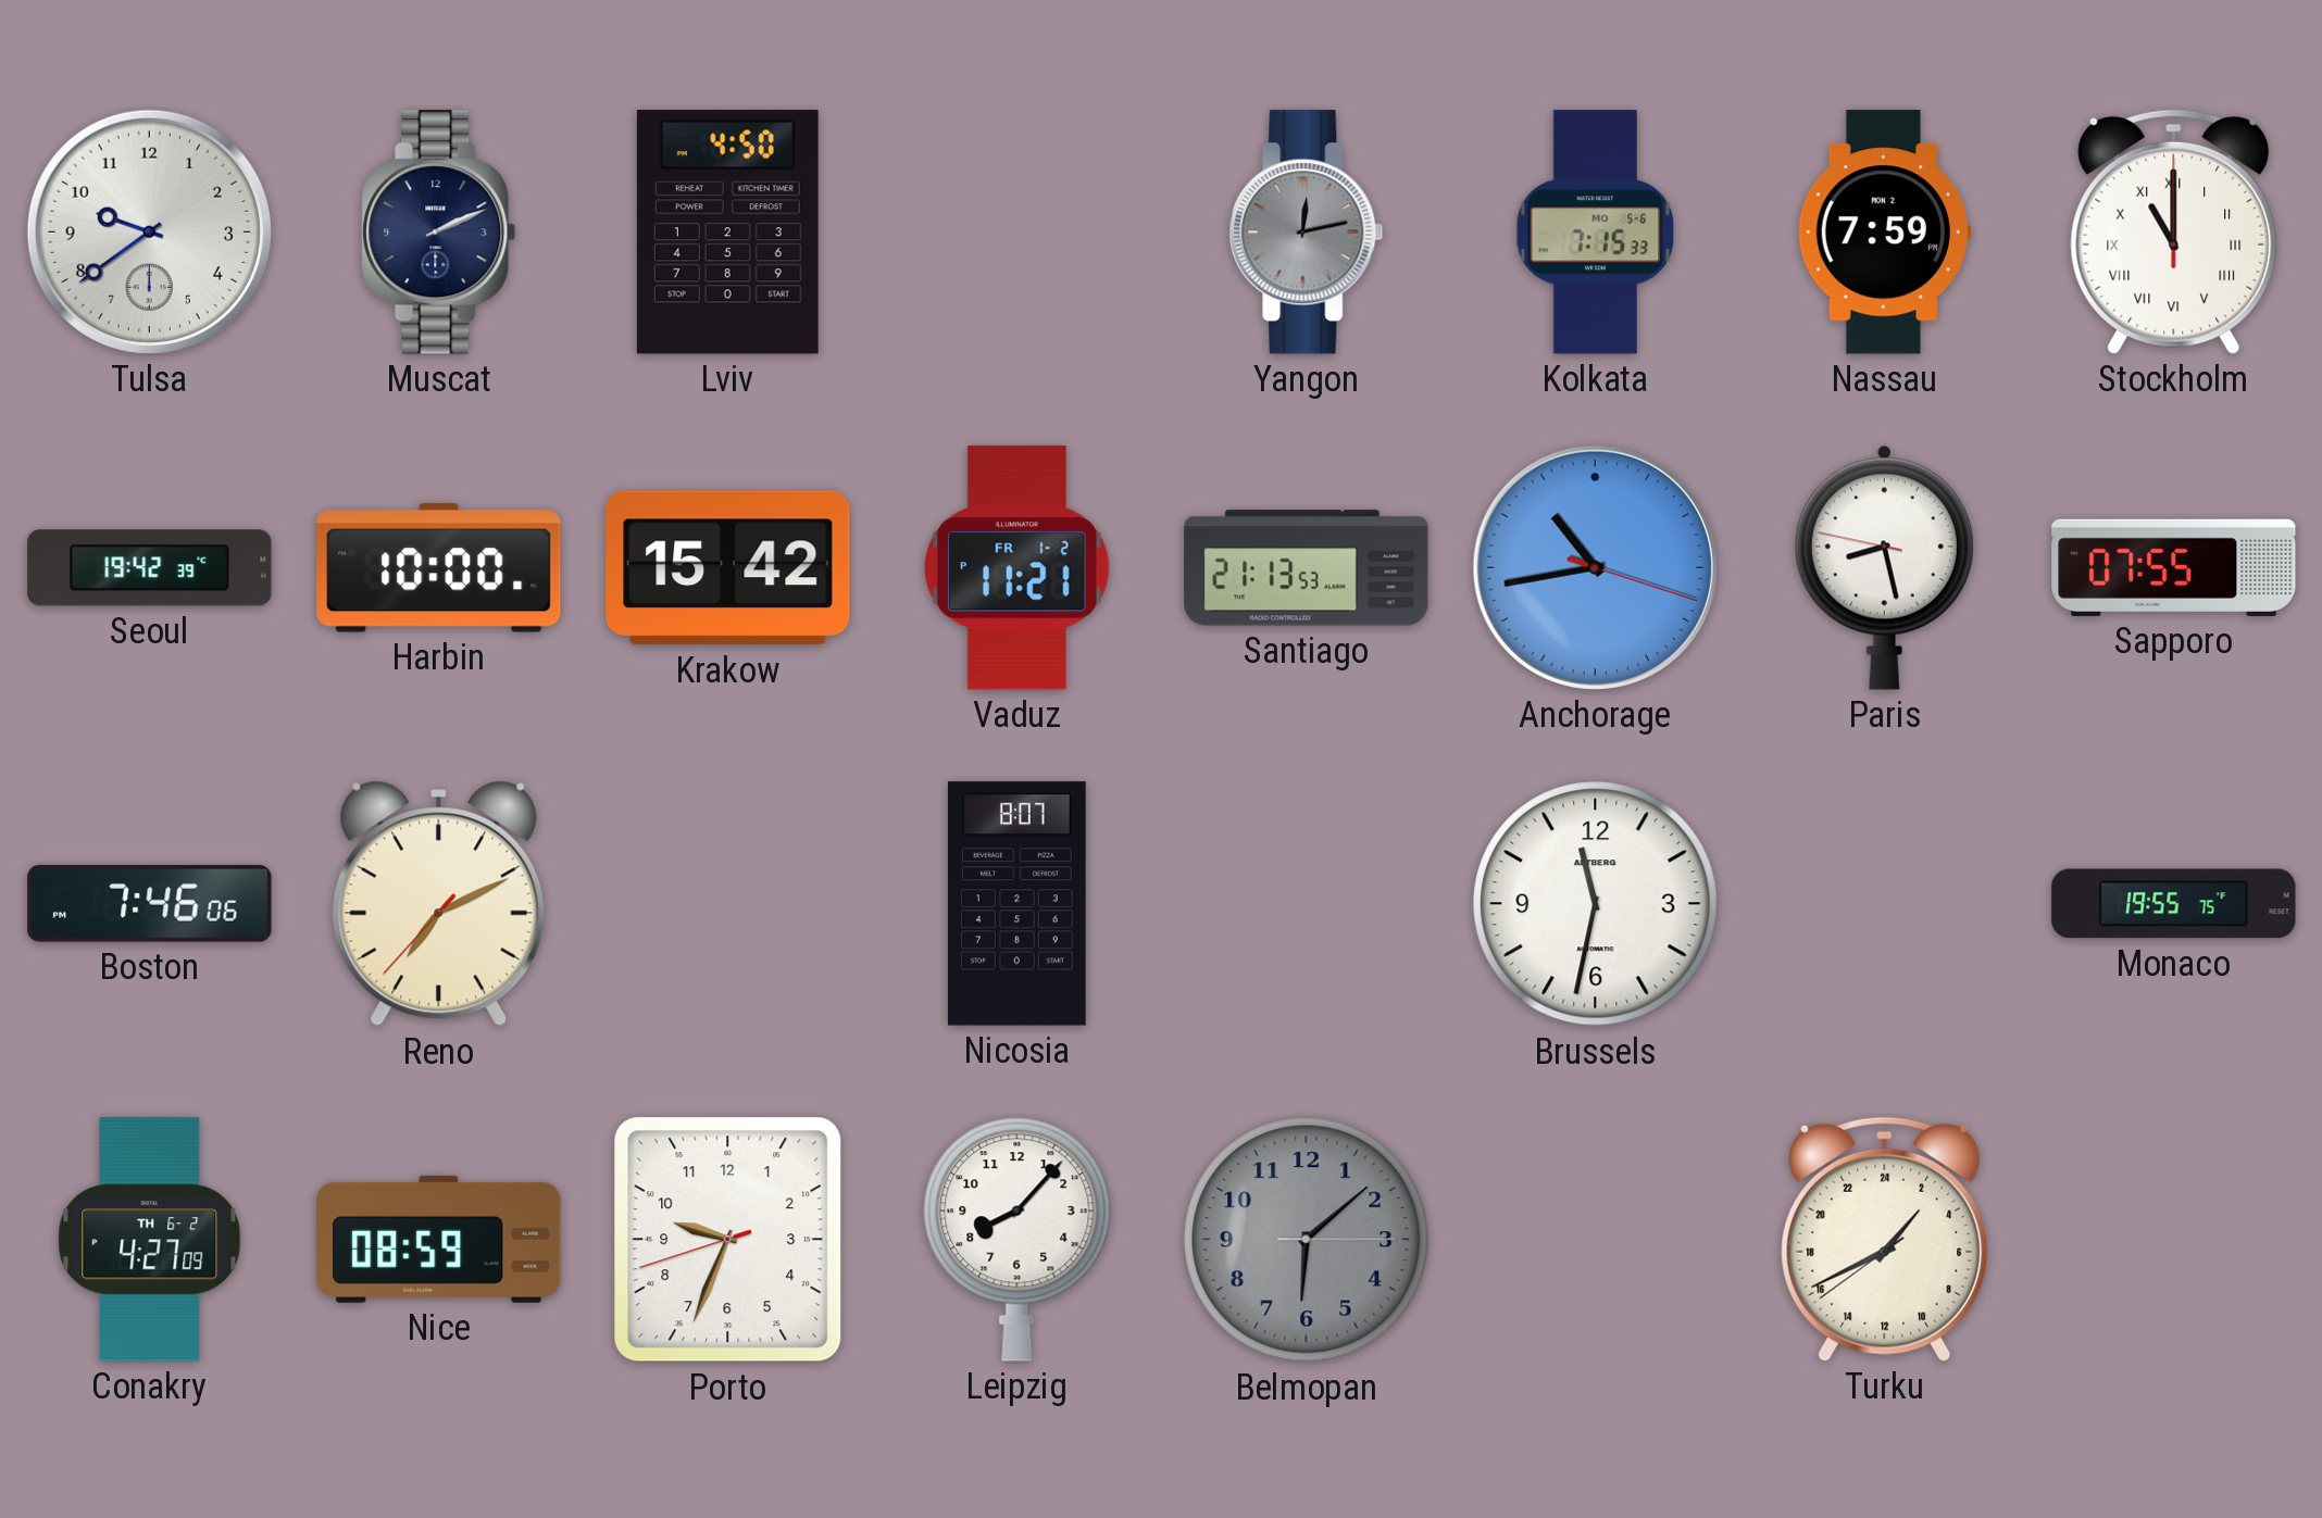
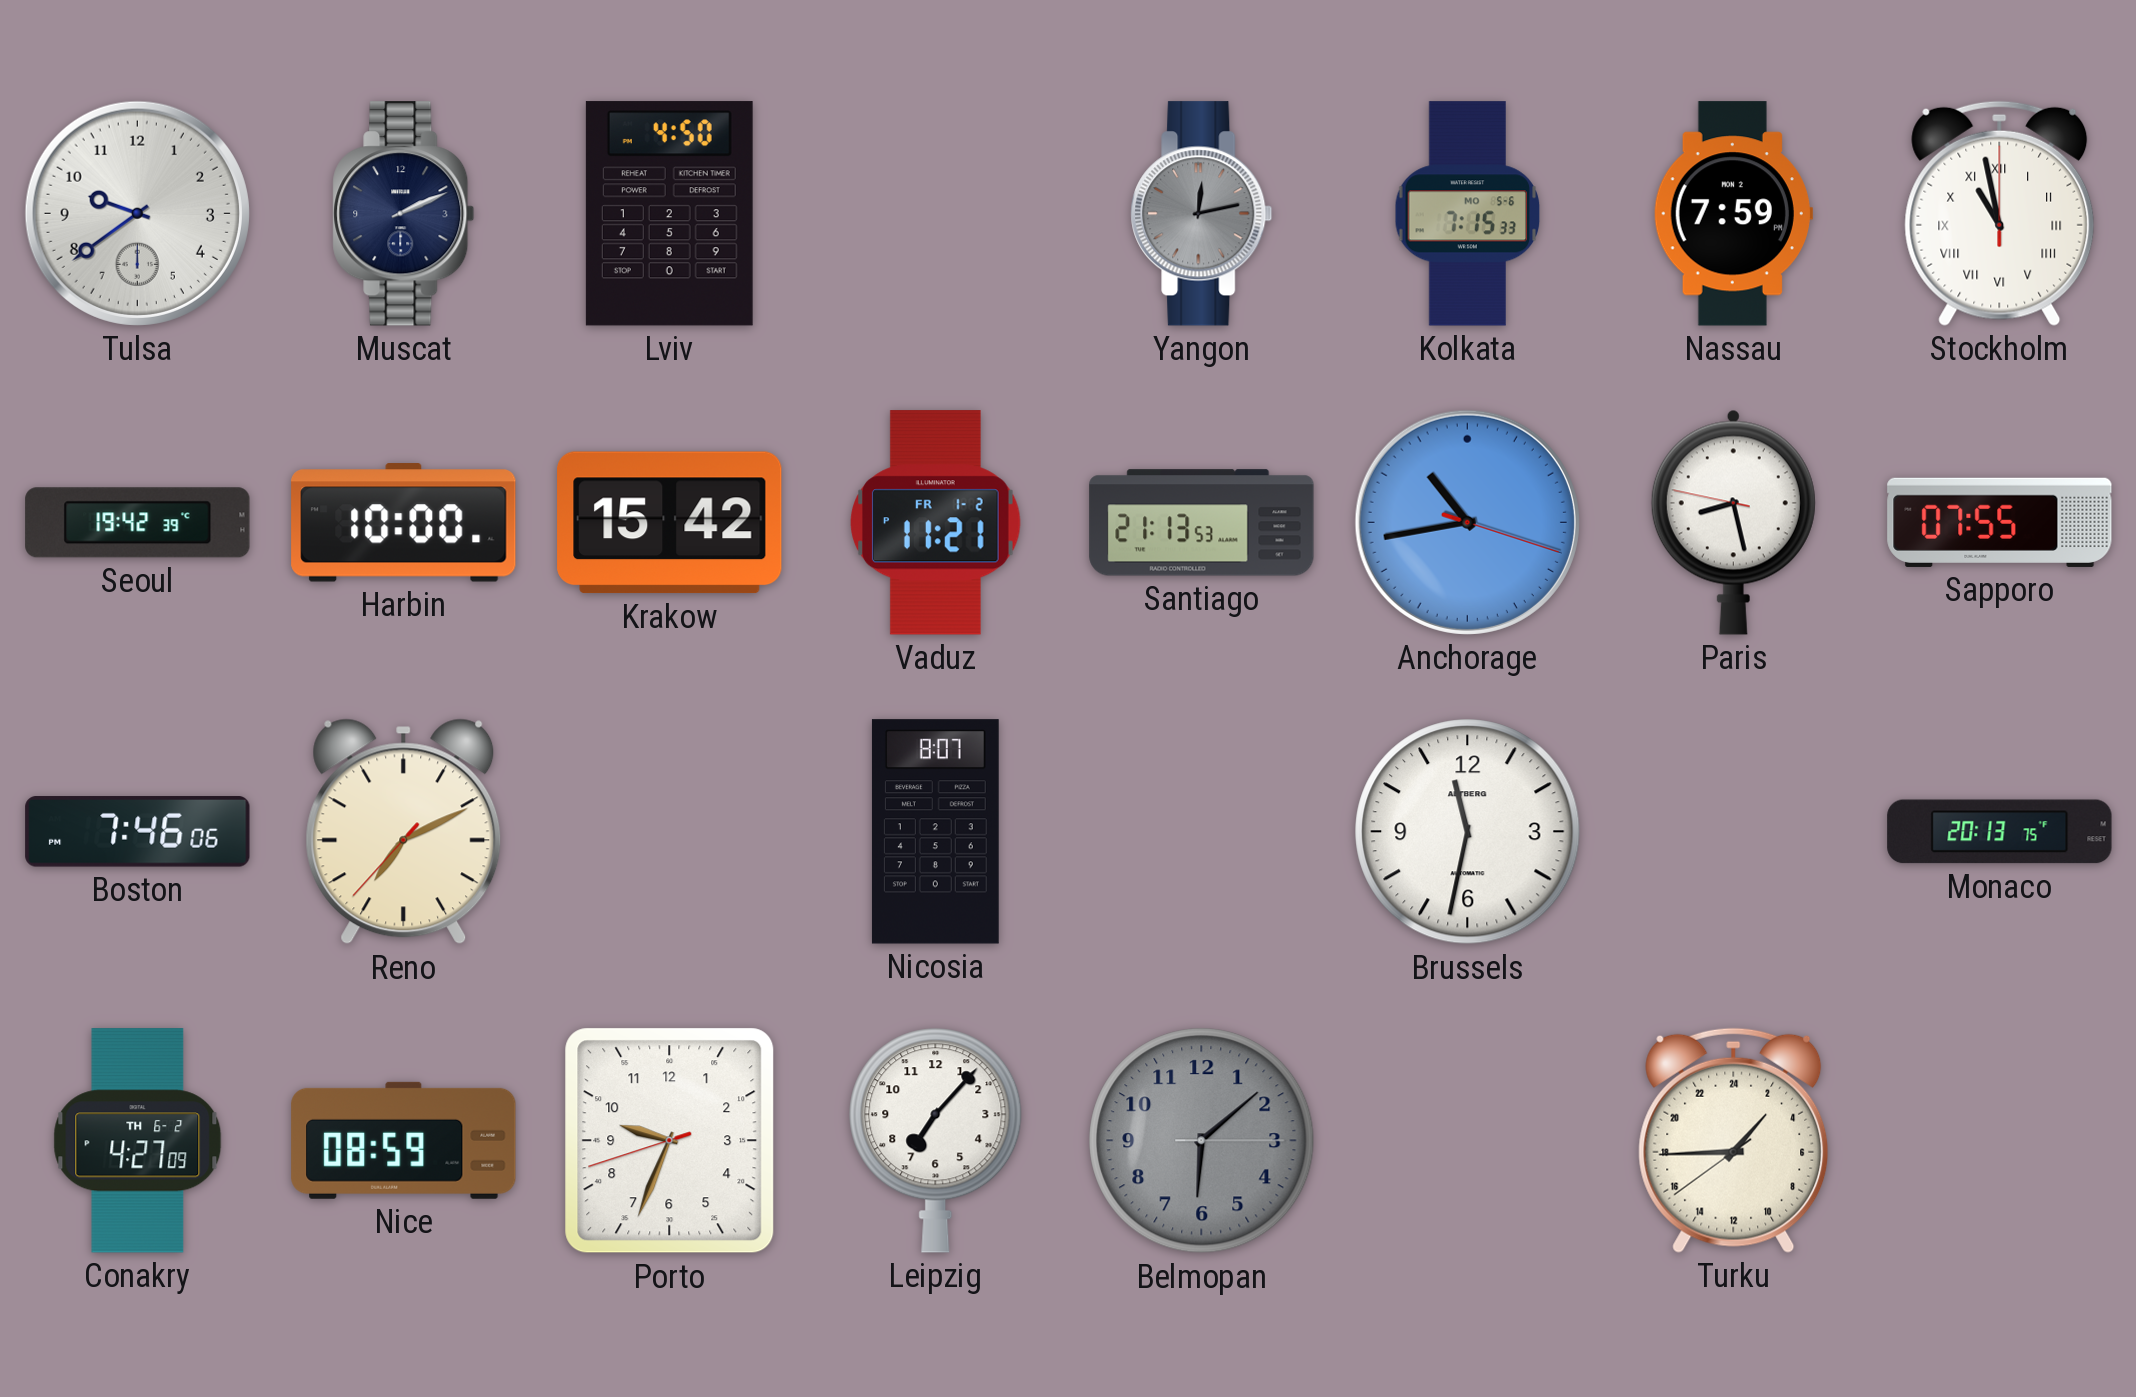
Stockholm: 11:00 -> 10:58 (2000, 213)
Monaco: 19:55 -> 20:13 (2000, 832)
Leipzig: 8:07 -> 7:07 (936, 1140)
Turku: 2:40 -> 2:44 (1734, 1140)
